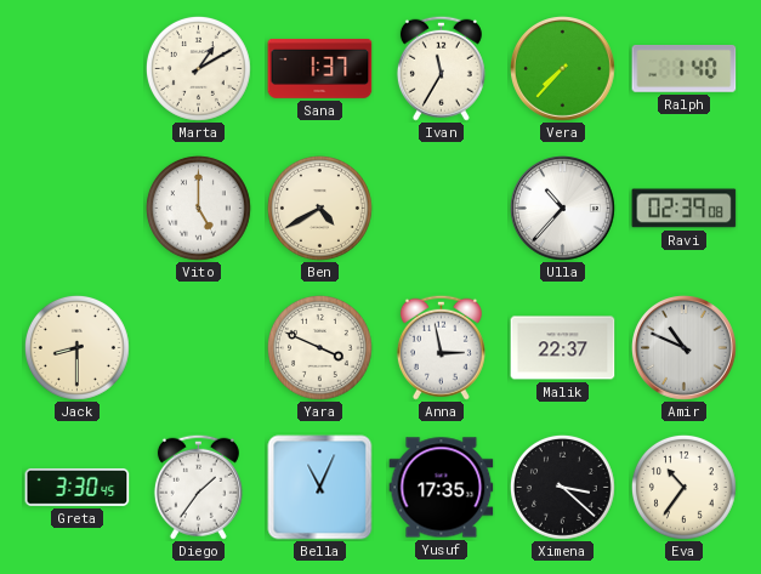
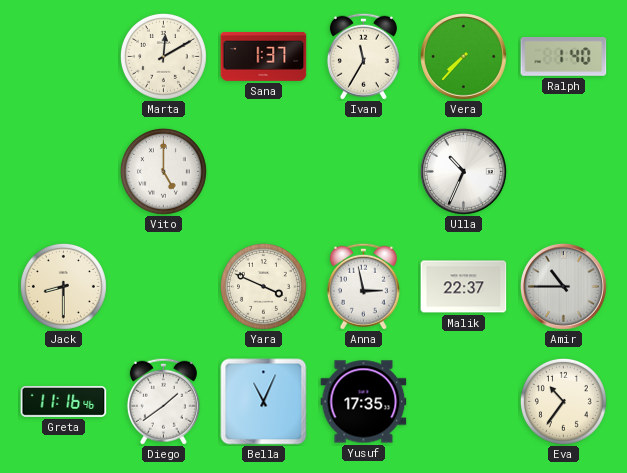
Marta: 1:10 -> 12:10 (163, 56)
Ben: 4:40 -> none (319, 208)
Ulla: 10:37 -> 10:34 (464, 172)
Ravi: 02:39 -> none (685, 209)
Amir: 10:49 -> 10:45 (564, 287)
Greta: 3:30 -> 11:16 (64, 401)
Diego: 1:36 -> 1:39 (163, 401)
Ximena: 3:22 -> none (562, 487)
